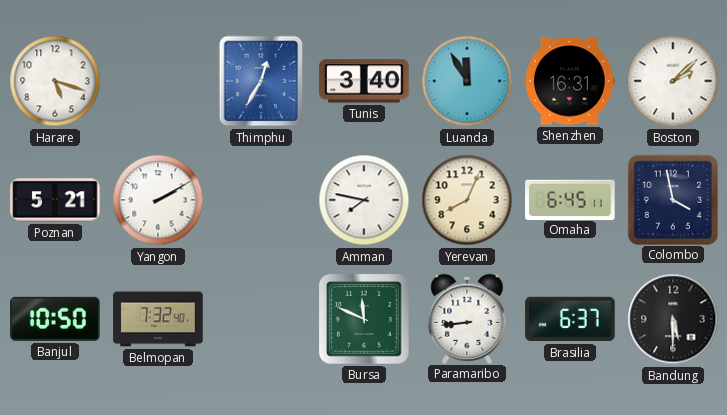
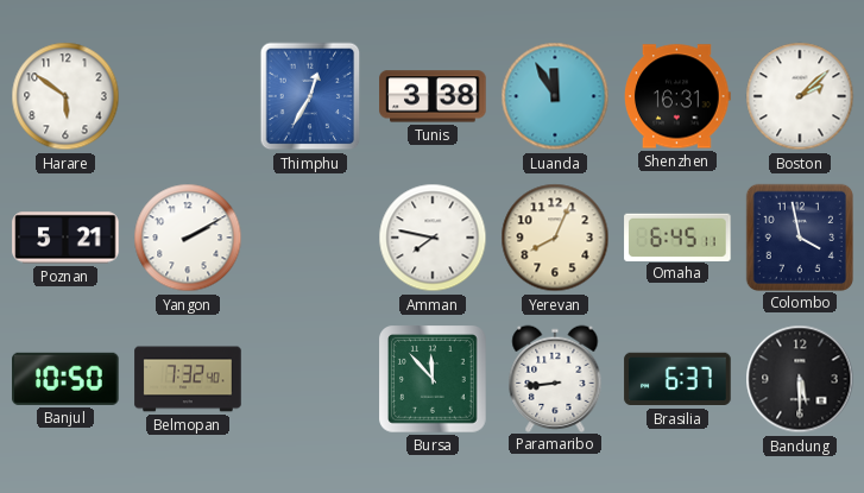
Harare: 5:18 -> 5:51 (65, 96)
Tunis: 3:40 -> 3:38 (433, 96)
Bursa: 11:49 -> 11:53 (434, 380)
